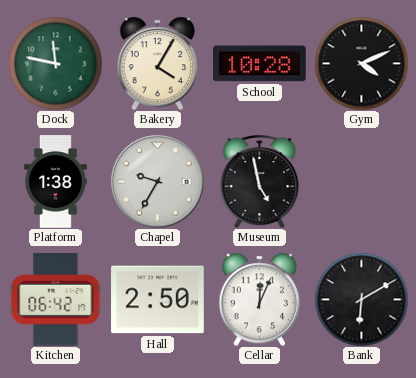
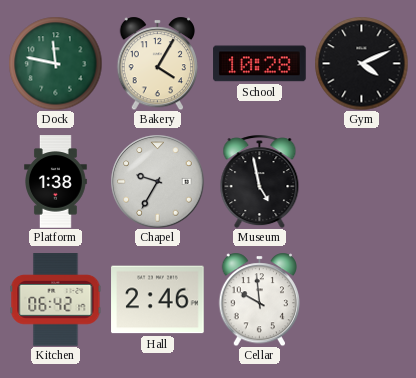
Hall: 2:50 -> 2:46 (158, 300)
Cellar: 12:04 -> 9:59 (260, 299)
Bank: 6:10 -> none (361, 299)
